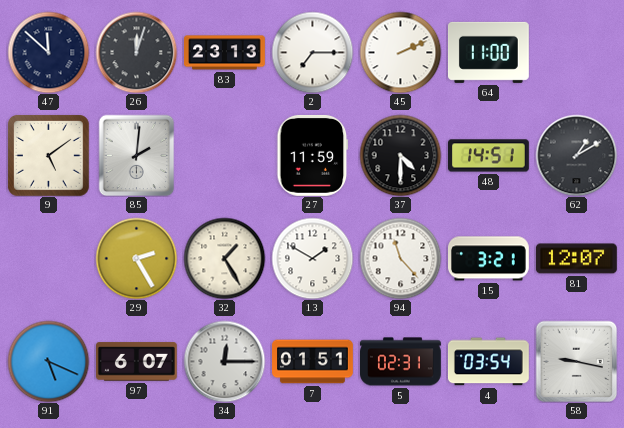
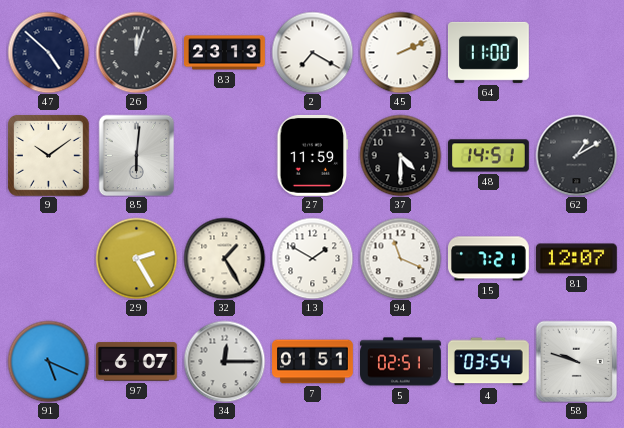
47: 11:52 -> 4:52 (48, 52)
2: 7:15 -> 7:20 (312, 52)
9: 5:09 -> 10:09 (48, 155)
85: 2:01 -> 6:01 (137, 155)
94: 11:23 -> 11:19 (400, 258)
15: 3:21 -> 7:21 (489, 259)
5: 02:31 -> 02:51 (401, 362)
58: 9:17 -> 9:48 (576, 361)
